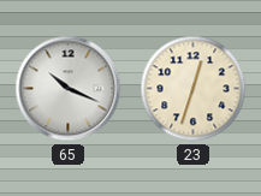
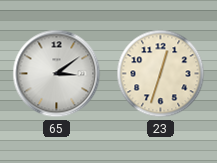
65: 10:19 -> 3:09 (57, 74)
